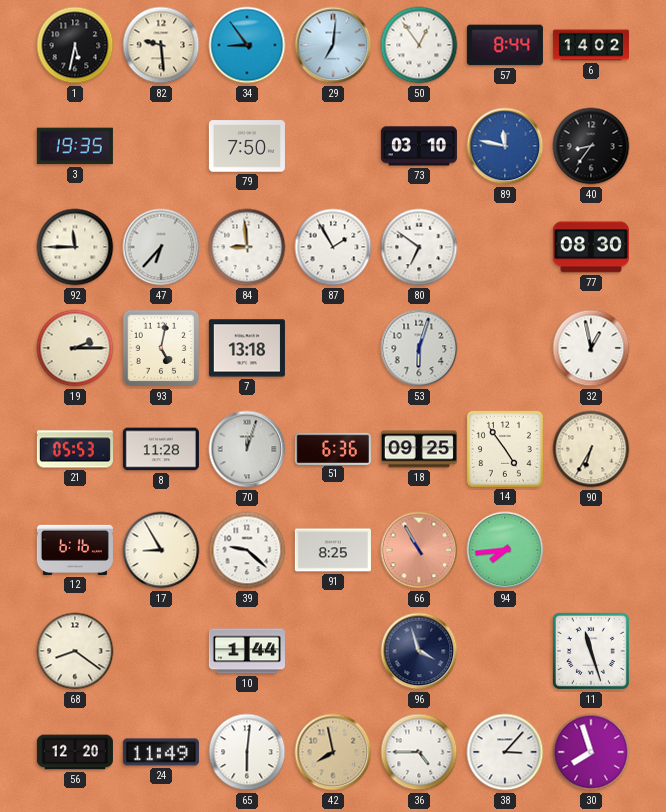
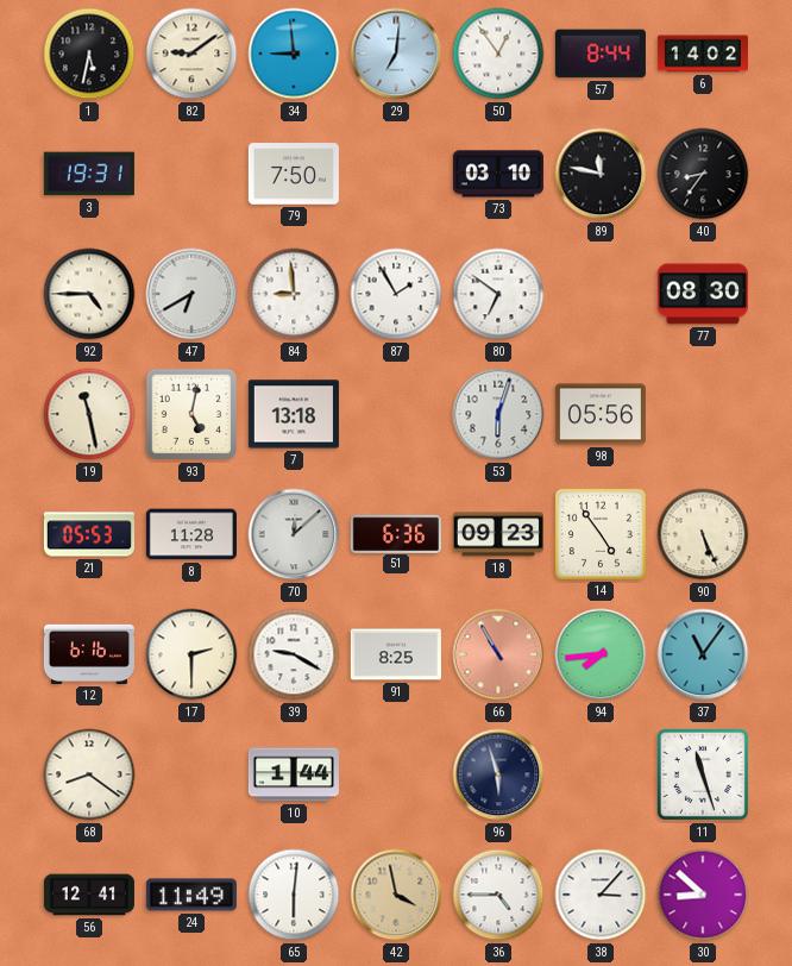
82: 9:29 -> 9:09 (191, 54)
34: 8:54 -> 8:59 (294, 54)
3: 19:35 -> 19:31 (89, 174)
89 dial: blue -> black (601, 174)
92: 11:45 -> 4:45 (89, 294)
47: 6:37 -> 6:40 (191, 294)
19: 2:15 -> 11:28 (89, 414)
98: none -> 05:56 (601, 414)
32: 12:58 -> none (591, 348)
70: 12:03 -> 12:08 (294, 534)
18: 09:25 -> 09:23 (498, 534)
90: 6:35 -> 5:26 (703, 534)
17: 8:55 -> 2:30 (191, 654)
39: 9:22 -> 9:20 (294, 654)
37: none -> 11:06 (703, 654)
96: 3:57 -> 5:57 (498, 774)
56: 12:20 -> 12:41 (89, 895)
42: 7:58 -> 3:58 (396, 895)
30: 7:57 -> 8:52 (703, 895)
